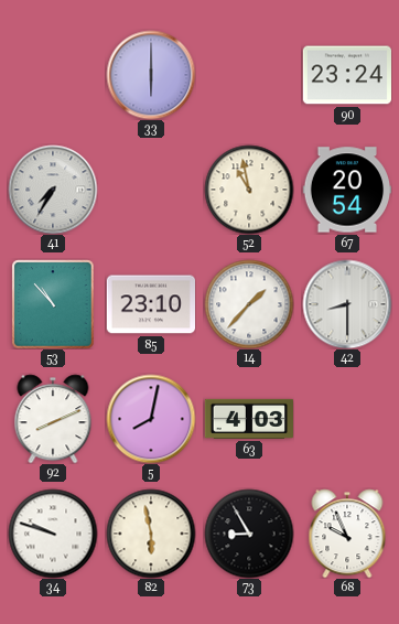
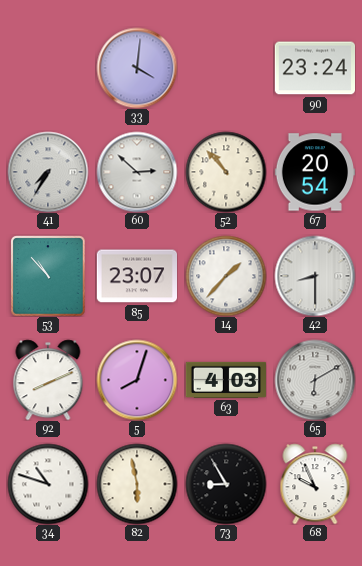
33: 6:00 -> 4:01 (137, 68)
60: none -> 2:52 (137, 172)
52: 10:58 -> 10:53 (226, 172)
85: 23:10 -> 23:07 (136, 276)
5: 8:02 -> 8:03 (137, 380)
65: none -> 6:10 (315, 380)
34: 9:48 -> 10:48 (48, 484)
